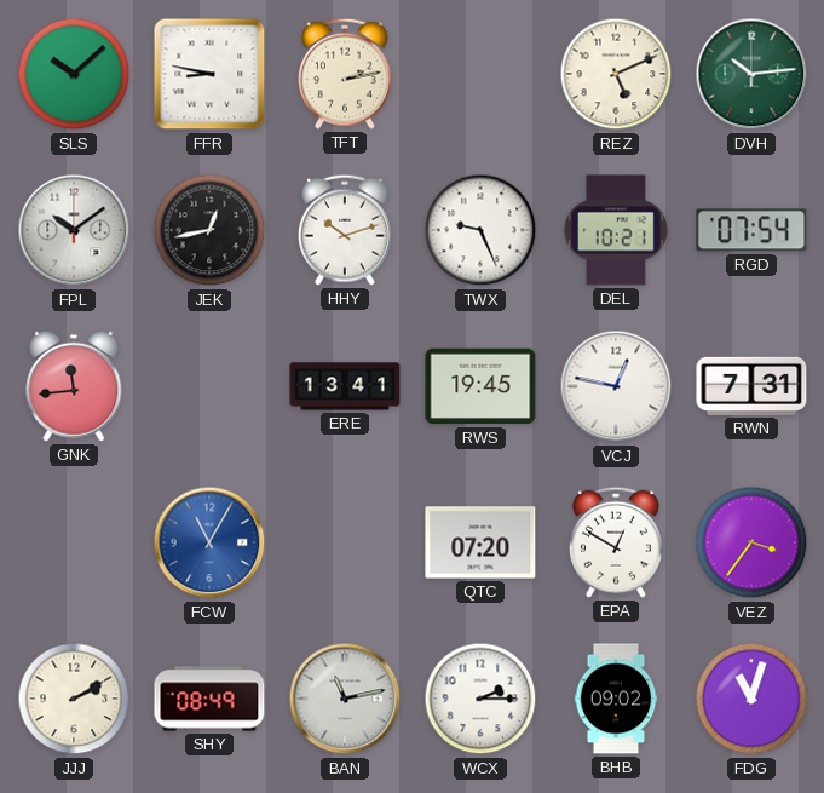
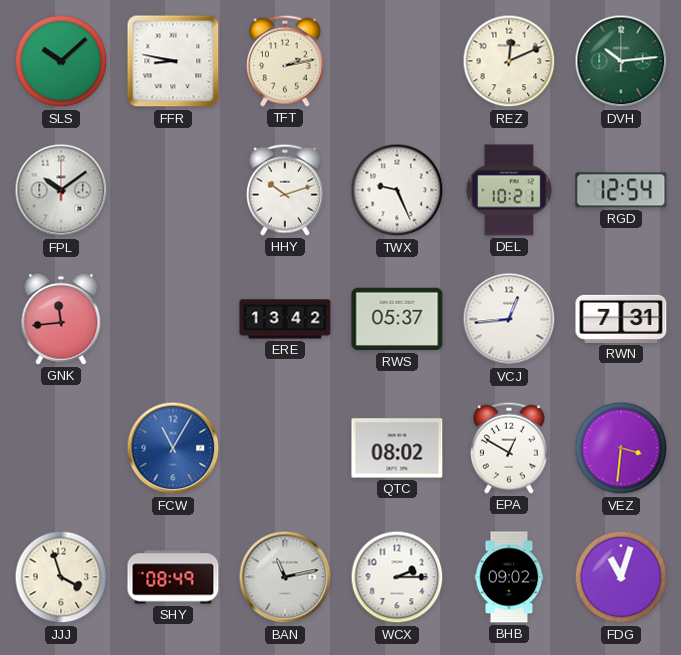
REZ: 5:11 -> 12:11 (509, 61)
JEK: 12:43 -> none (209, 230)
RGD: 07:54 -> 12:54 (621, 190)
ERE: 13:41 -> 13:42 (285, 319)
RWS: 19:45 -> 05:37 (397, 319)
VCJ: 12:47 -> 12:44 (509, 319)
QTC: 07:20 -> 08:02 (397, 448)
VEZ: 3:36 -> 3:31 (621, 448)
JJJ: 2:10 -> 3:57 (61, 577)
